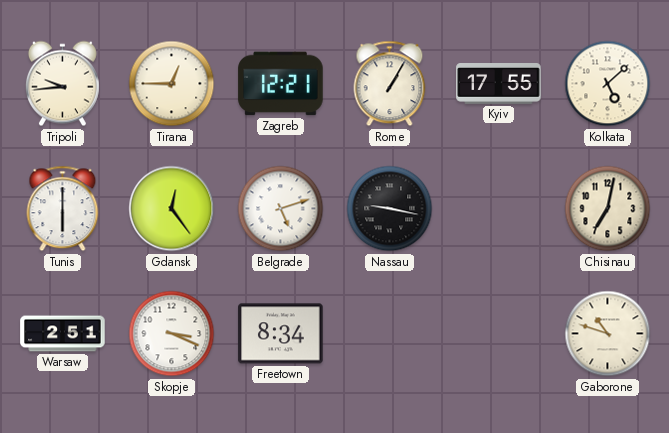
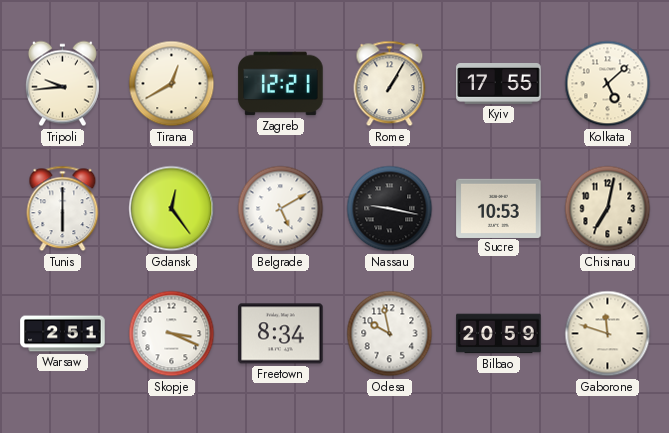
Tirana: 12:45 -> 12:40 (172, 84)
Belgrade: 5:12 -> 5:10 (281, 209)
Sucre: none -> 10:53 (499, 208)
Odesa: none -> 9:58 (390, 334)
Bilbao: none -> 20:59 (499, 334)
Gaborone: 10:48 -> 11:48 (608, 334)
